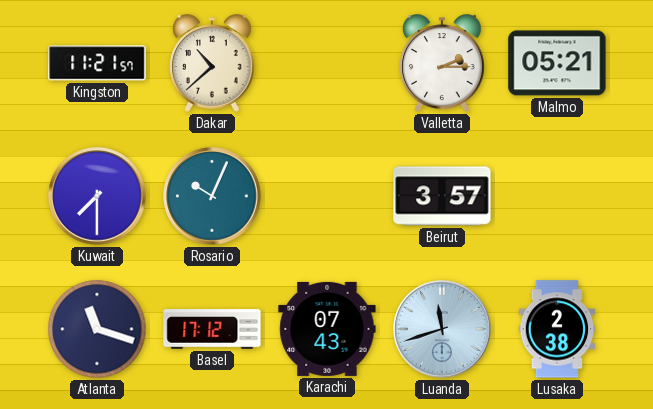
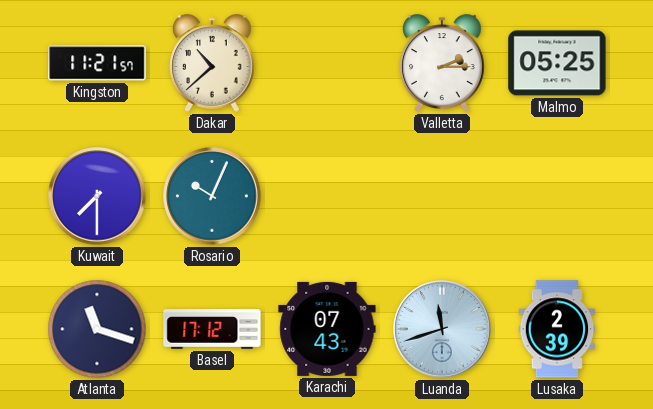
Malmo: 05:21 -> 05:25 (557, 63)
Beirut: 3:57 -> none (442, 196)
Lusaka: 2:38 -> 2:39 (557, 329)
